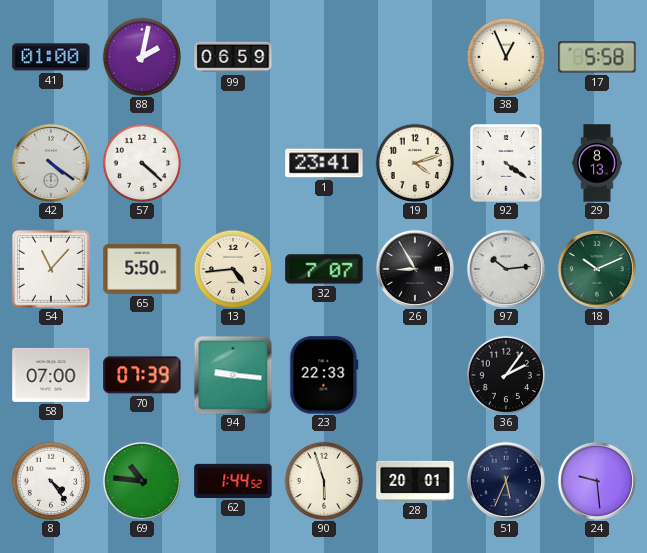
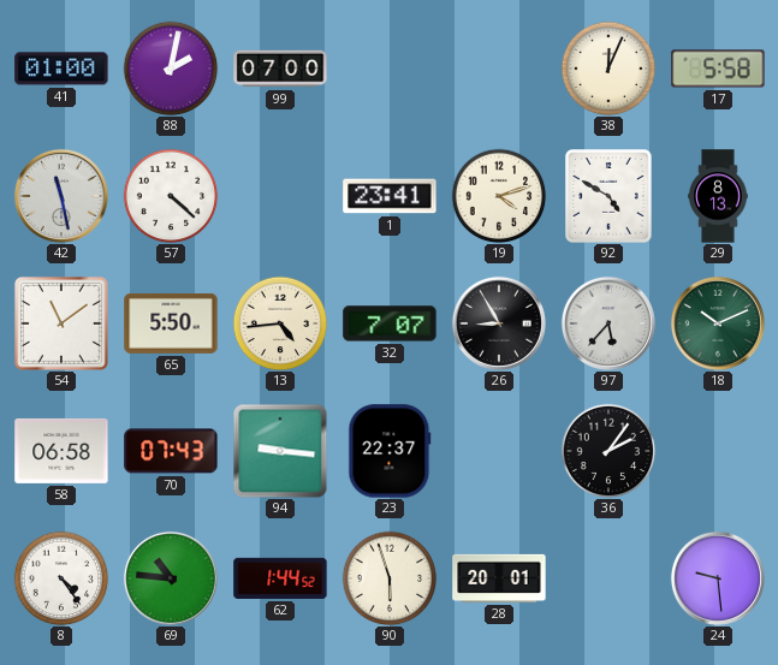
99: 06:59 -> 07:00 (280, 69)
38: 12:56 -> 12:04 (608, 69)
42: 4:21 -> 11:28 (61, 196)
92: 4:21 -> 4:50 (610, 197)
54: 11:07 -> 11:09 (61, 323)
97: 10:14 -> 5:37 (608, 323)
58: 07:00 -> 06:58 (61, 451)
70: 07:39 -> 07:43 (171, 451)
23: 22:33 -> 22:37 (390, 451)
51: 5:34 -> none (506, 481)
